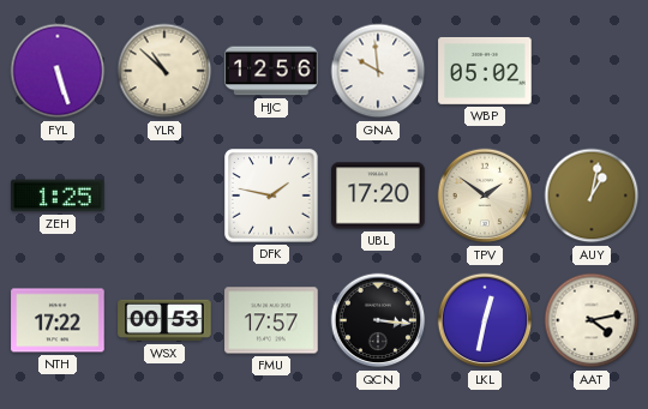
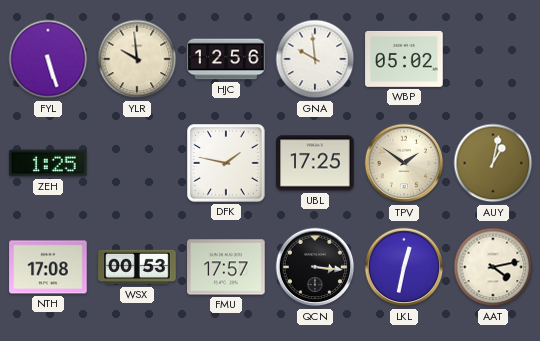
YLR: 10:52 -> 9:59 (137, 59)
UBL: 17:20 -> 17:25 (315, 163)
NTH: 17:22 -> 17:08 (48, 267)
